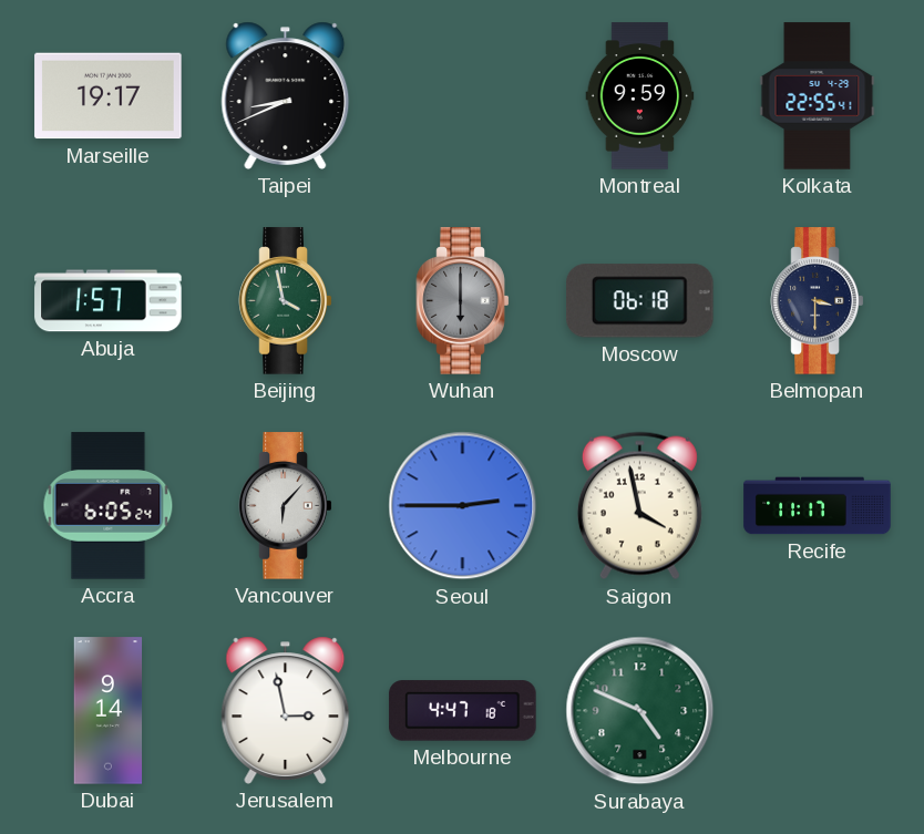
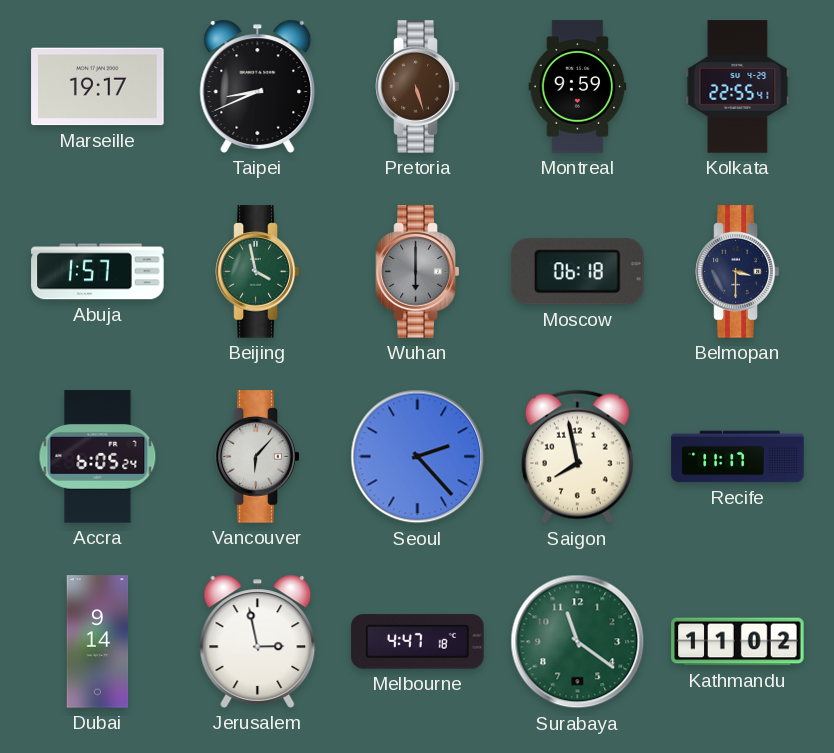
Pretoria: none -> 5:27 (418, 87)
Seoul: 2:45 -> 2:23 (418, 457)
Saigon: 3:58 -> 7:58 (577, 457)
Surabaya: 4:49 -> 11:21 (578, 642)
Kathmandu: none -> 11:02 (738, 642)
